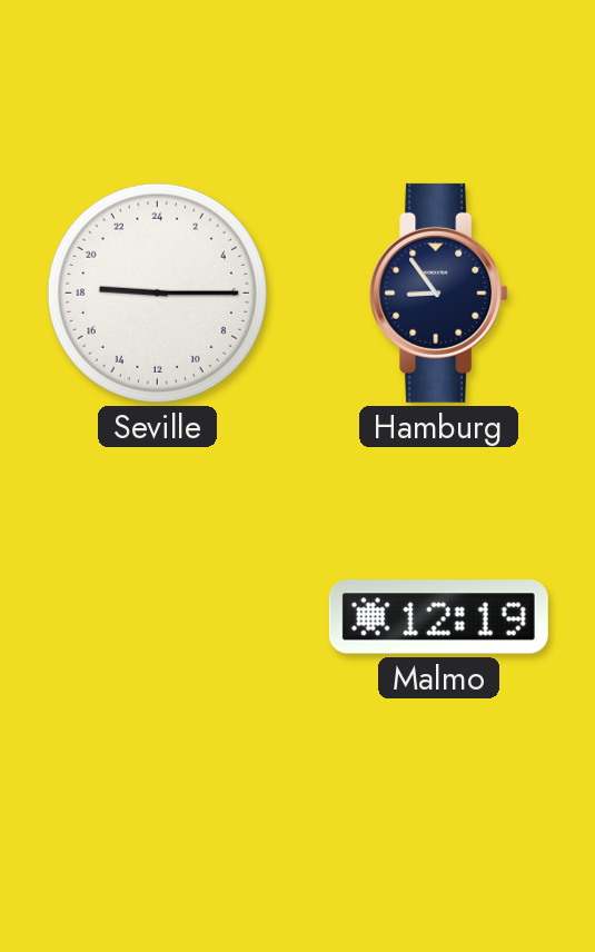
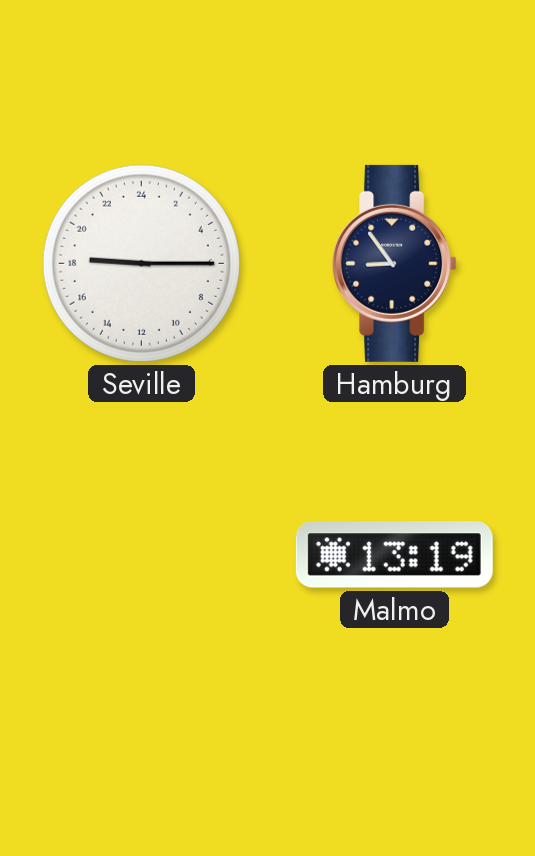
Malmo: 12:19 -> 13:19 (394, 555)
